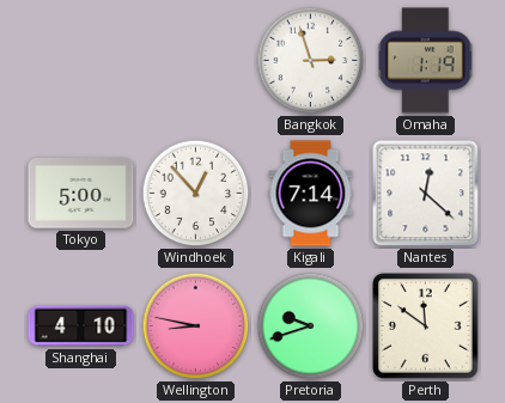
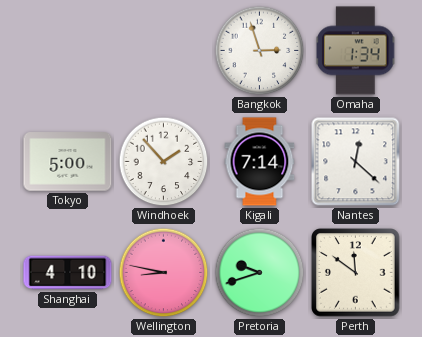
Omaha: 1:19 -> 1:34 (356, 51)
Windhoek: 12:53 -> 1:53 (164, 162)
